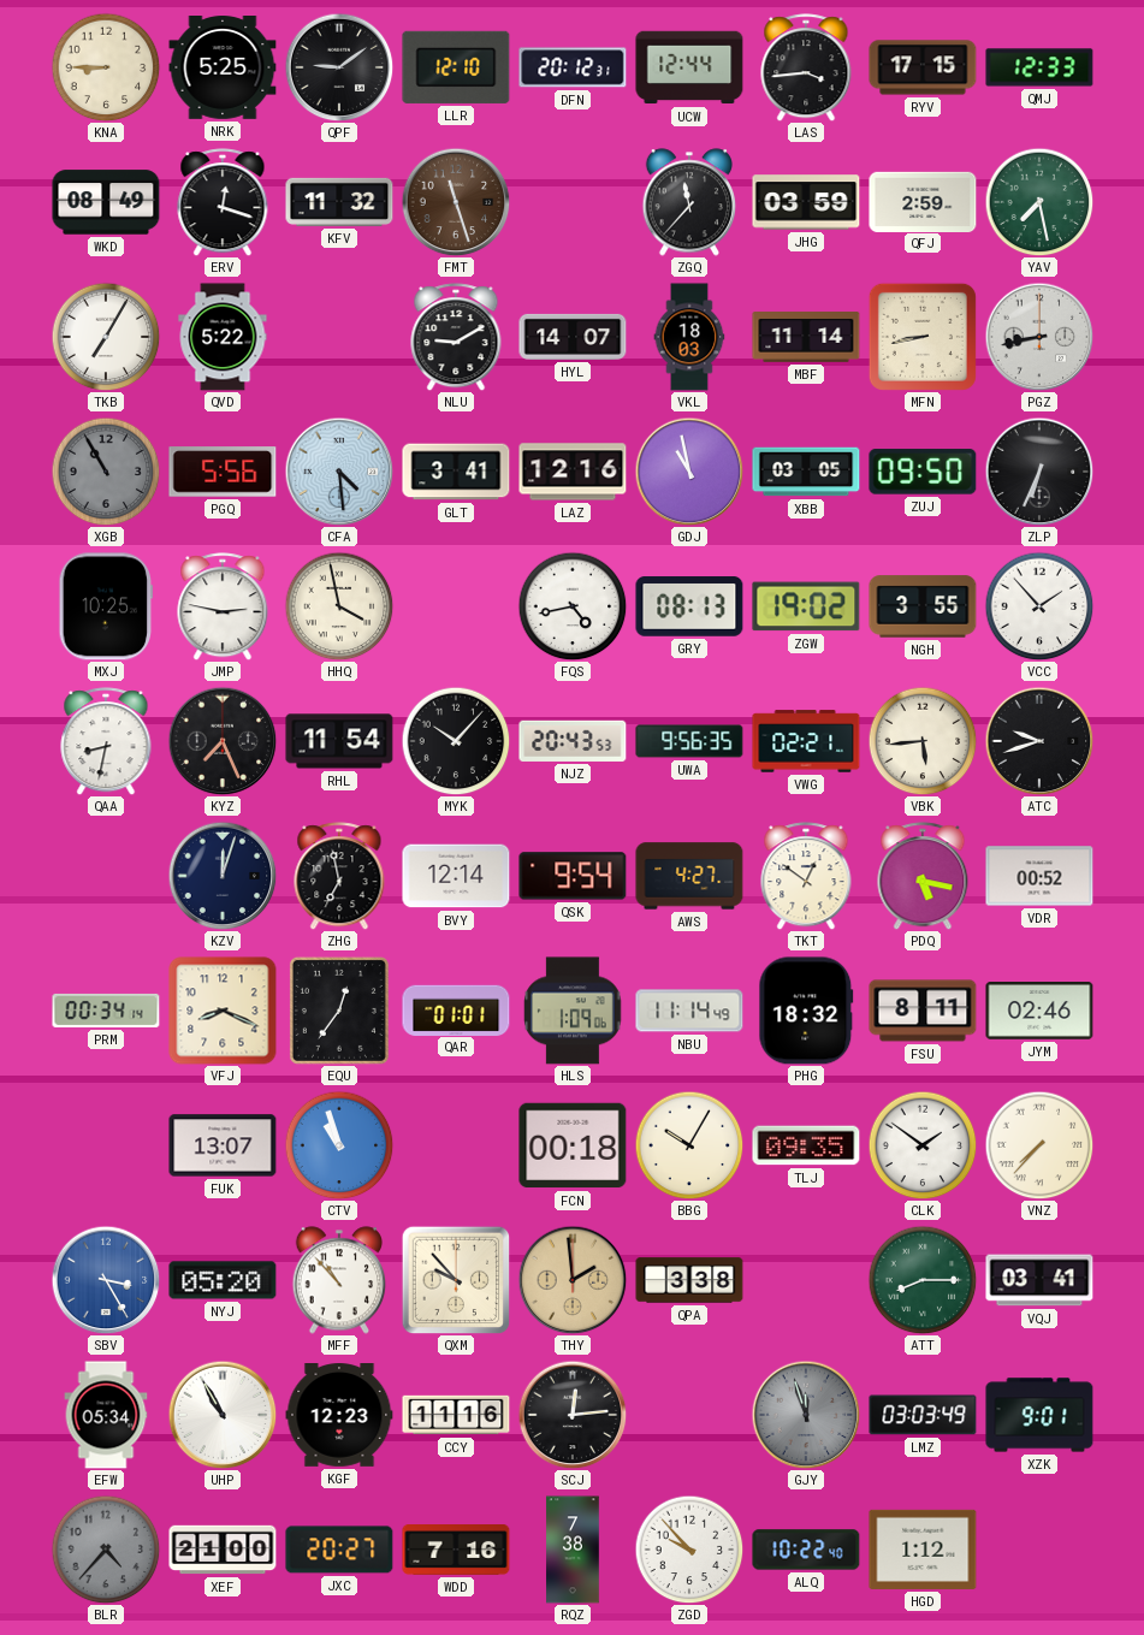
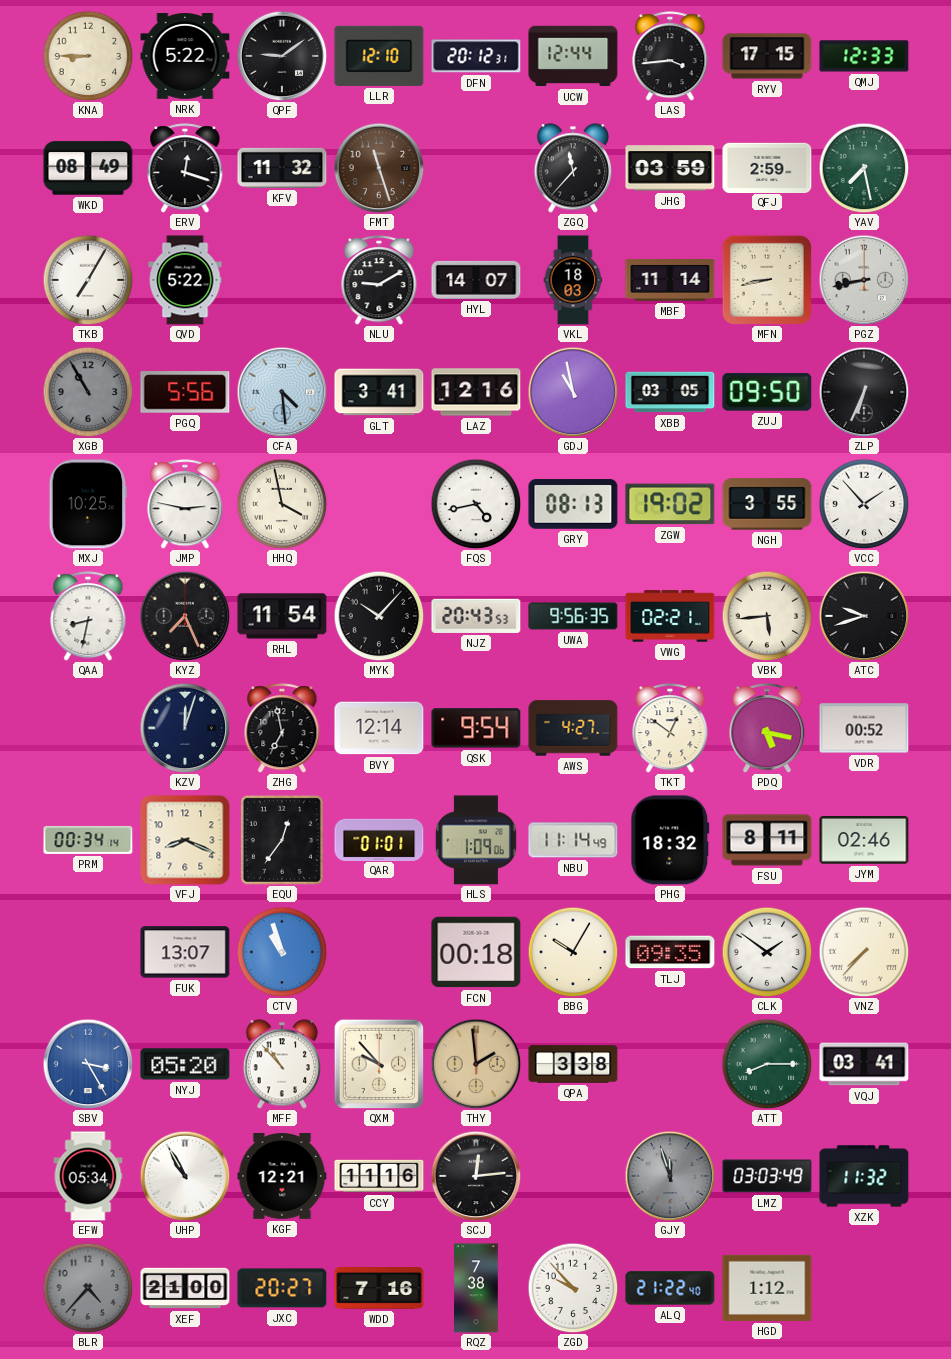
NRK: 5:25 -> 5:22 (185, 57)
KGF: 12:23 -> 12:21 (282, 1177)
XZK: 9:01 -> 11:32 (864, 1176)
ALQ: 10:22 -> 21:22 (670, 1288)
